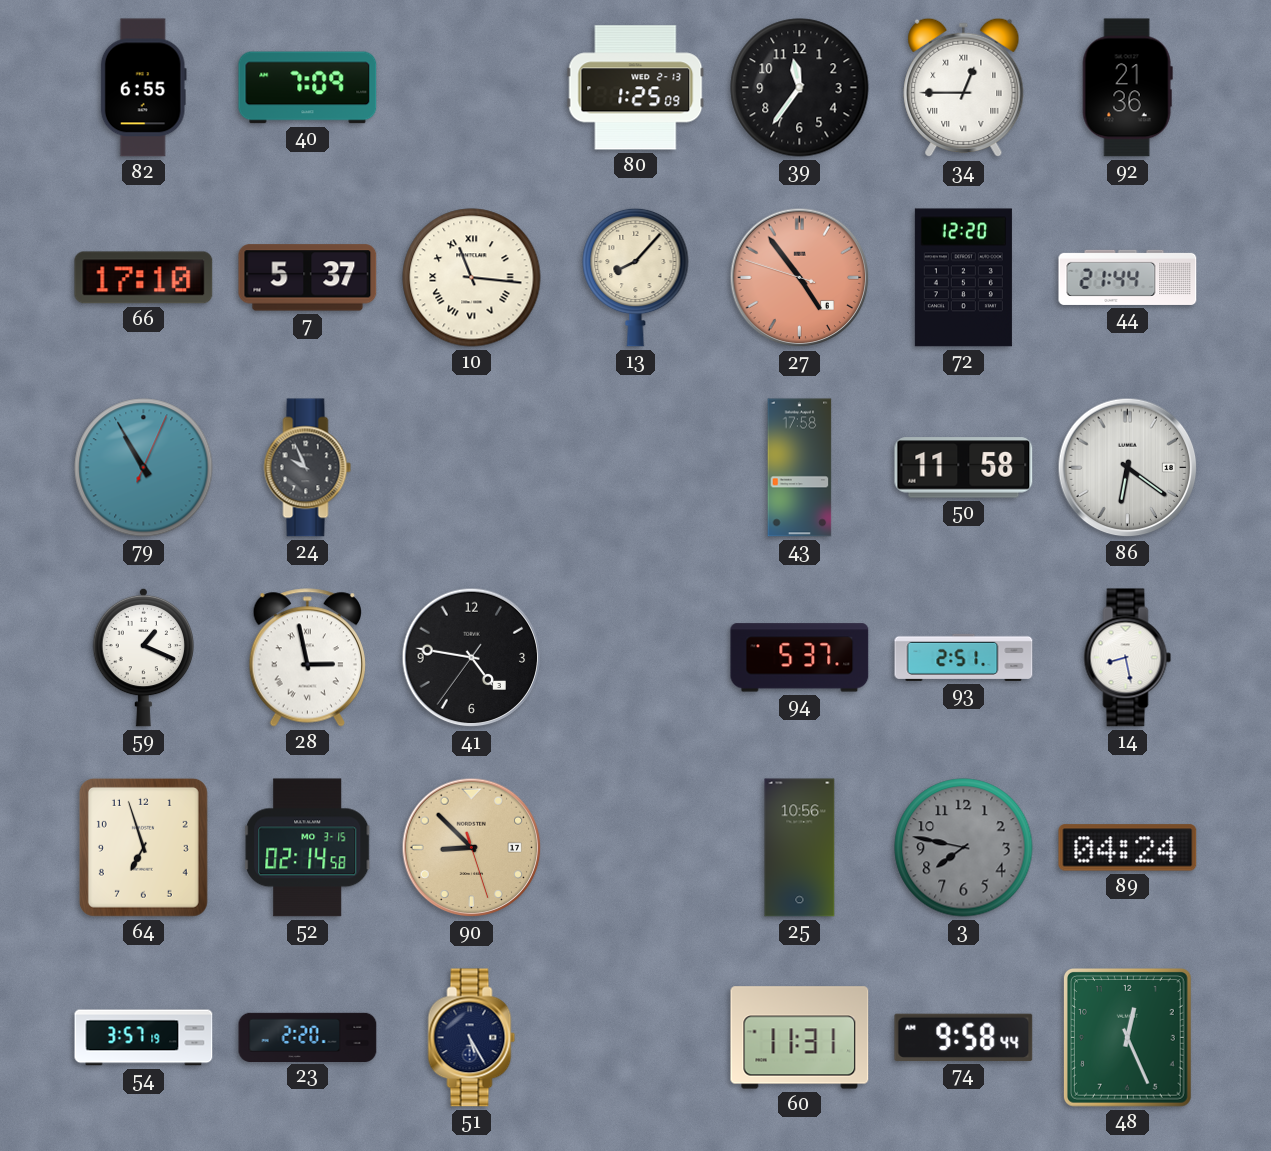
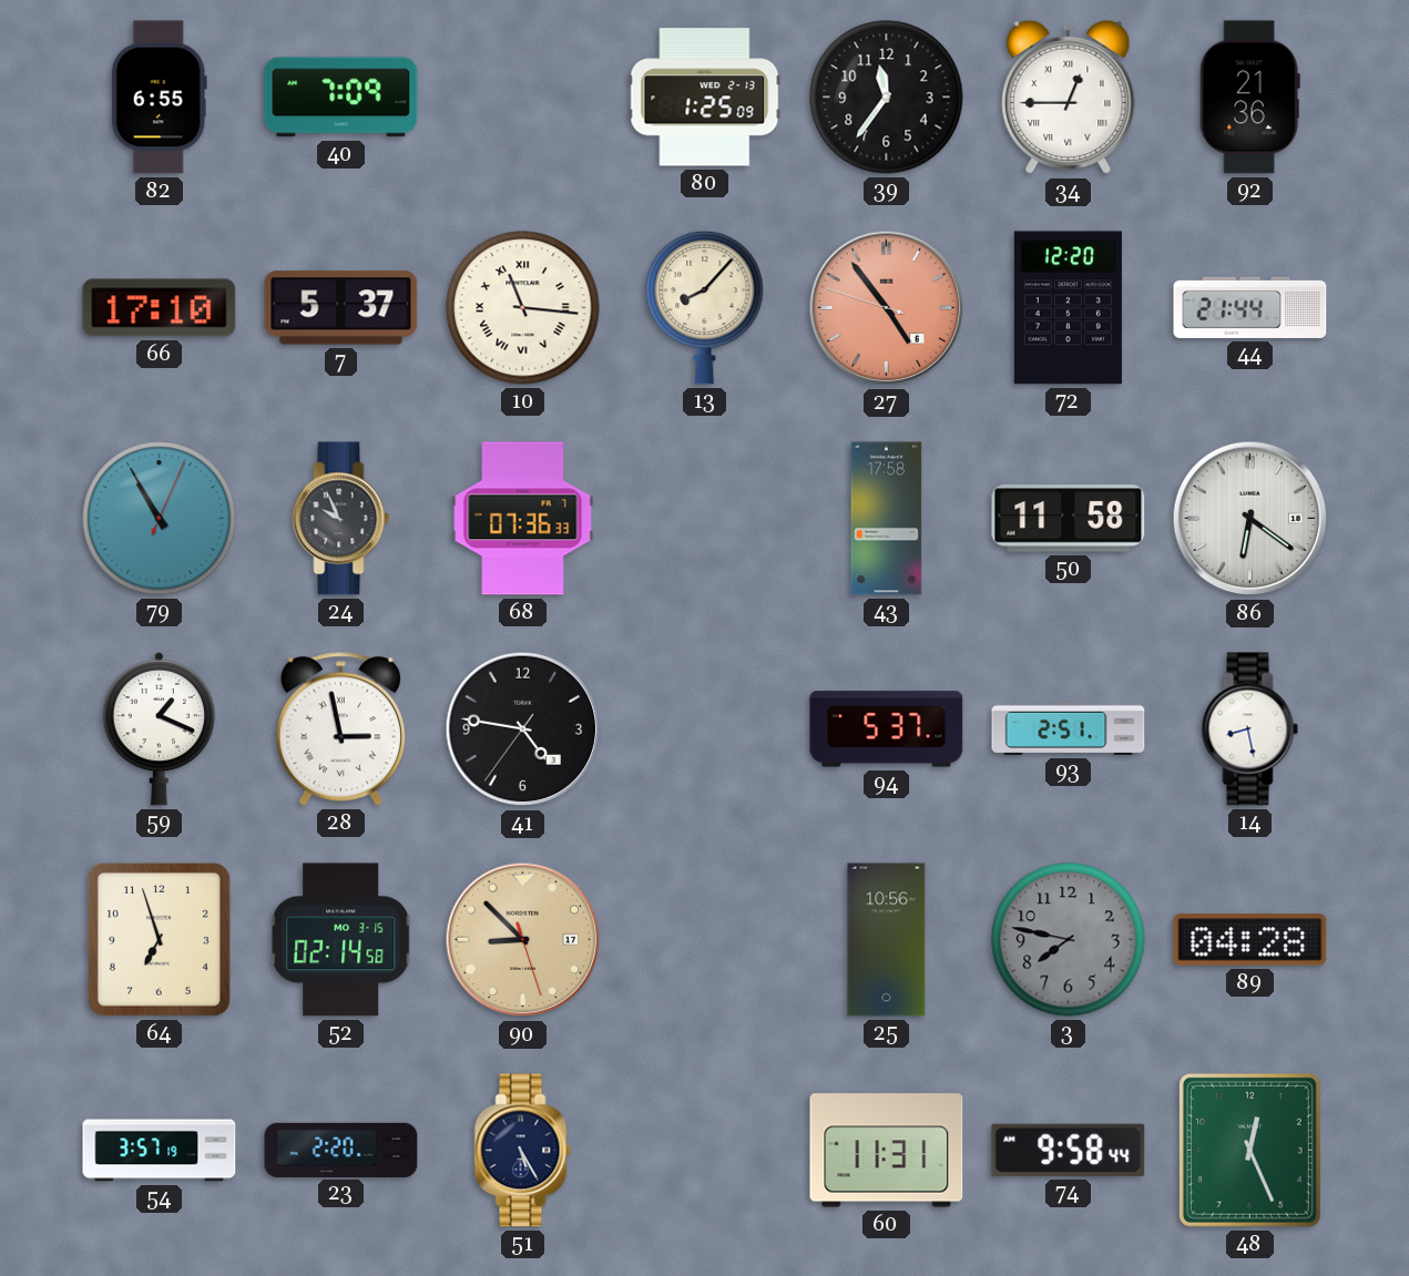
68: none -> 07:36 (523, 519)
89: 04:24 -> 04:28 (1250, 940)
